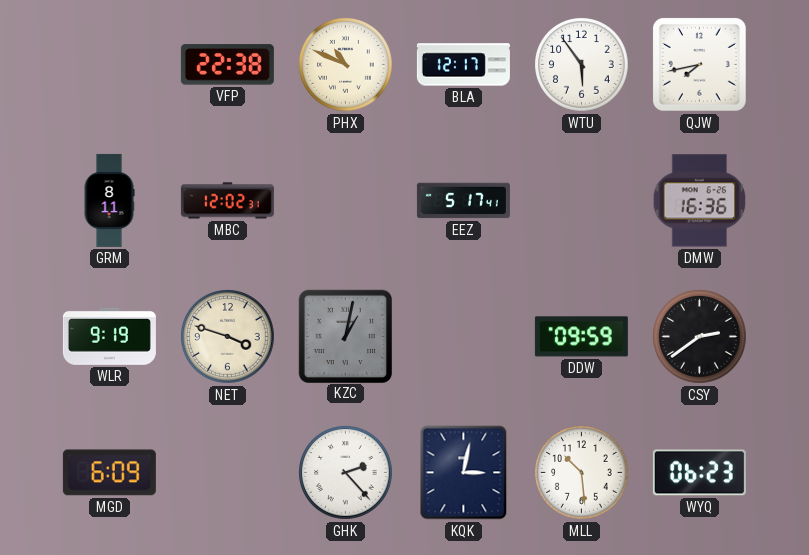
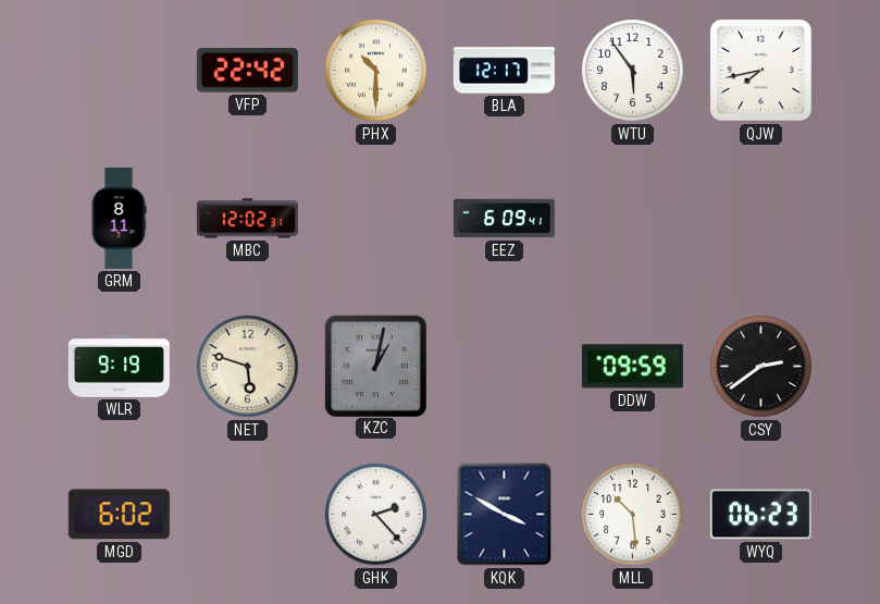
VFP: 22:38 -> 22:42 (247, 71)
PHX: 10:49 -> 10:30 (376, 71)
EEZ: 5:17 -> 6:09 (504, 219)
DMW: 16:36 -> none (700, 201)
NET: 3:48 -> 5:48 (248, 367)
MGD: 6:09 -> 6:02 (119, 515)
KQK: 3:02 -> 3:50 (505, 515)
